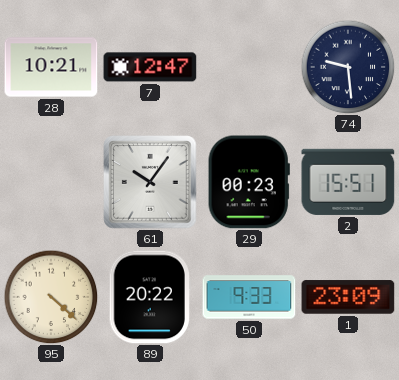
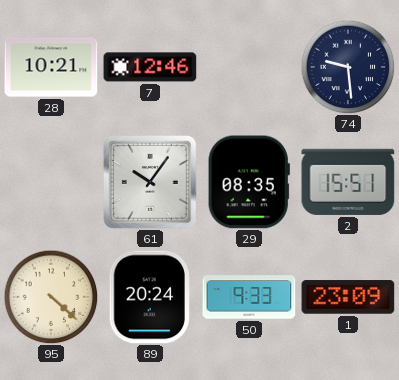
7: 12:47 -> 12:46 (150, 67)
29: 00:23 -> 08:35 (249, 182)
89: 20:22 -> 20:24 (150, 297)
